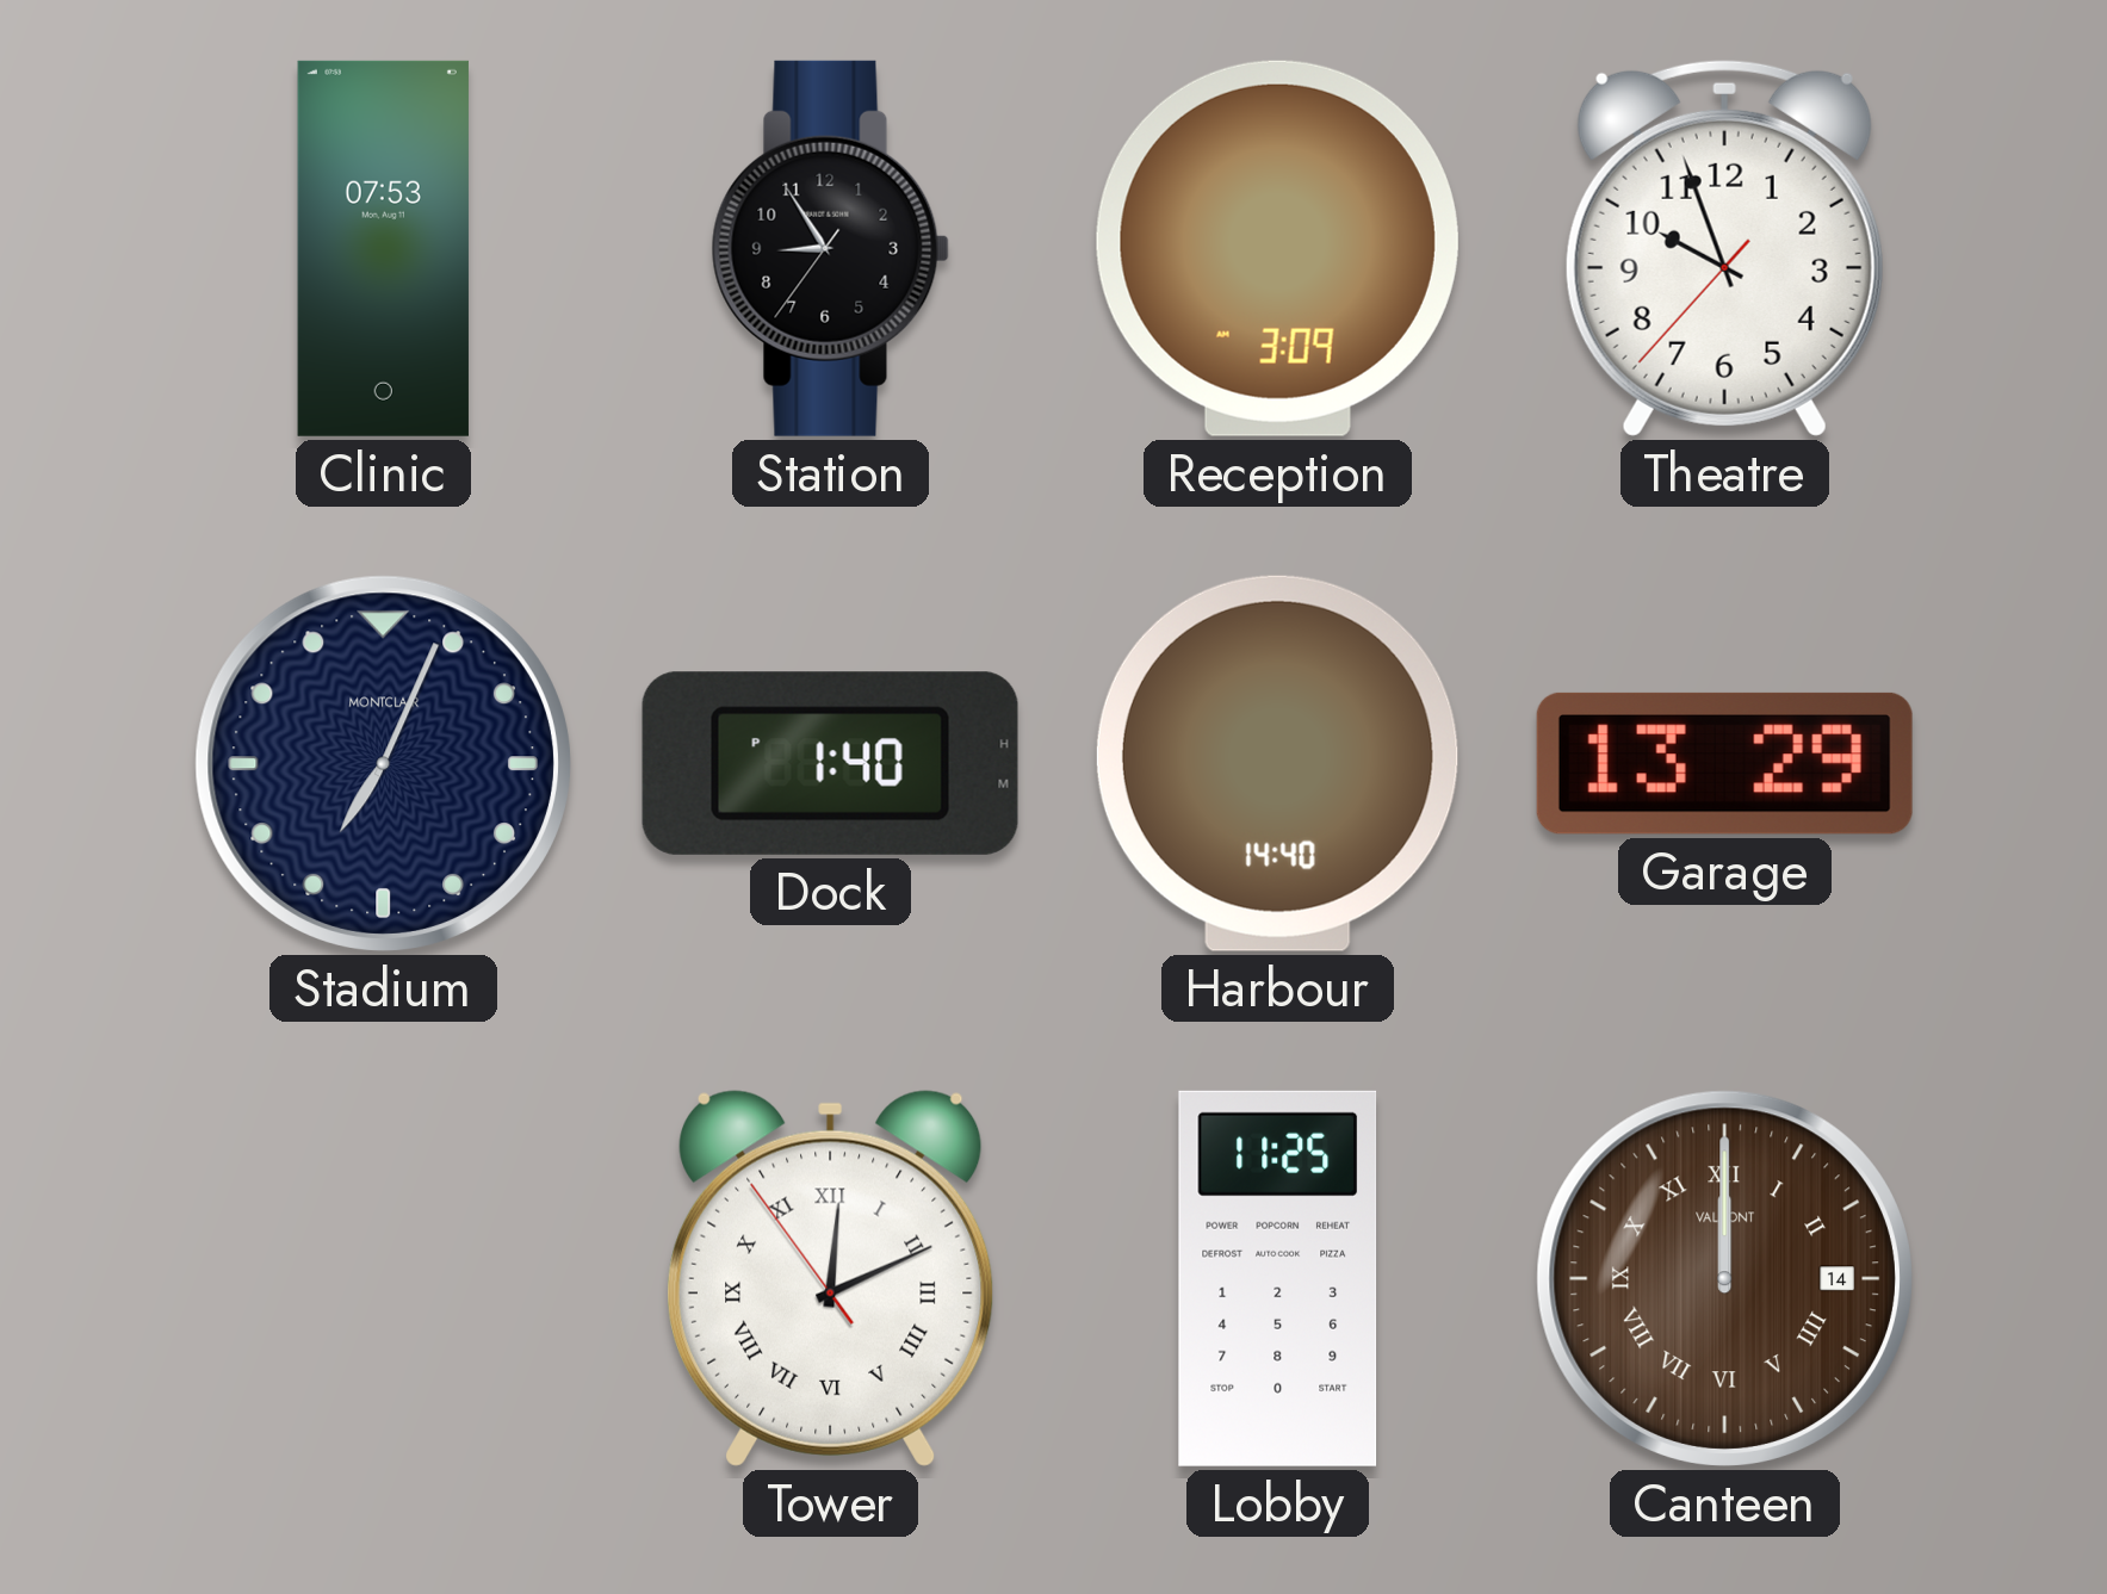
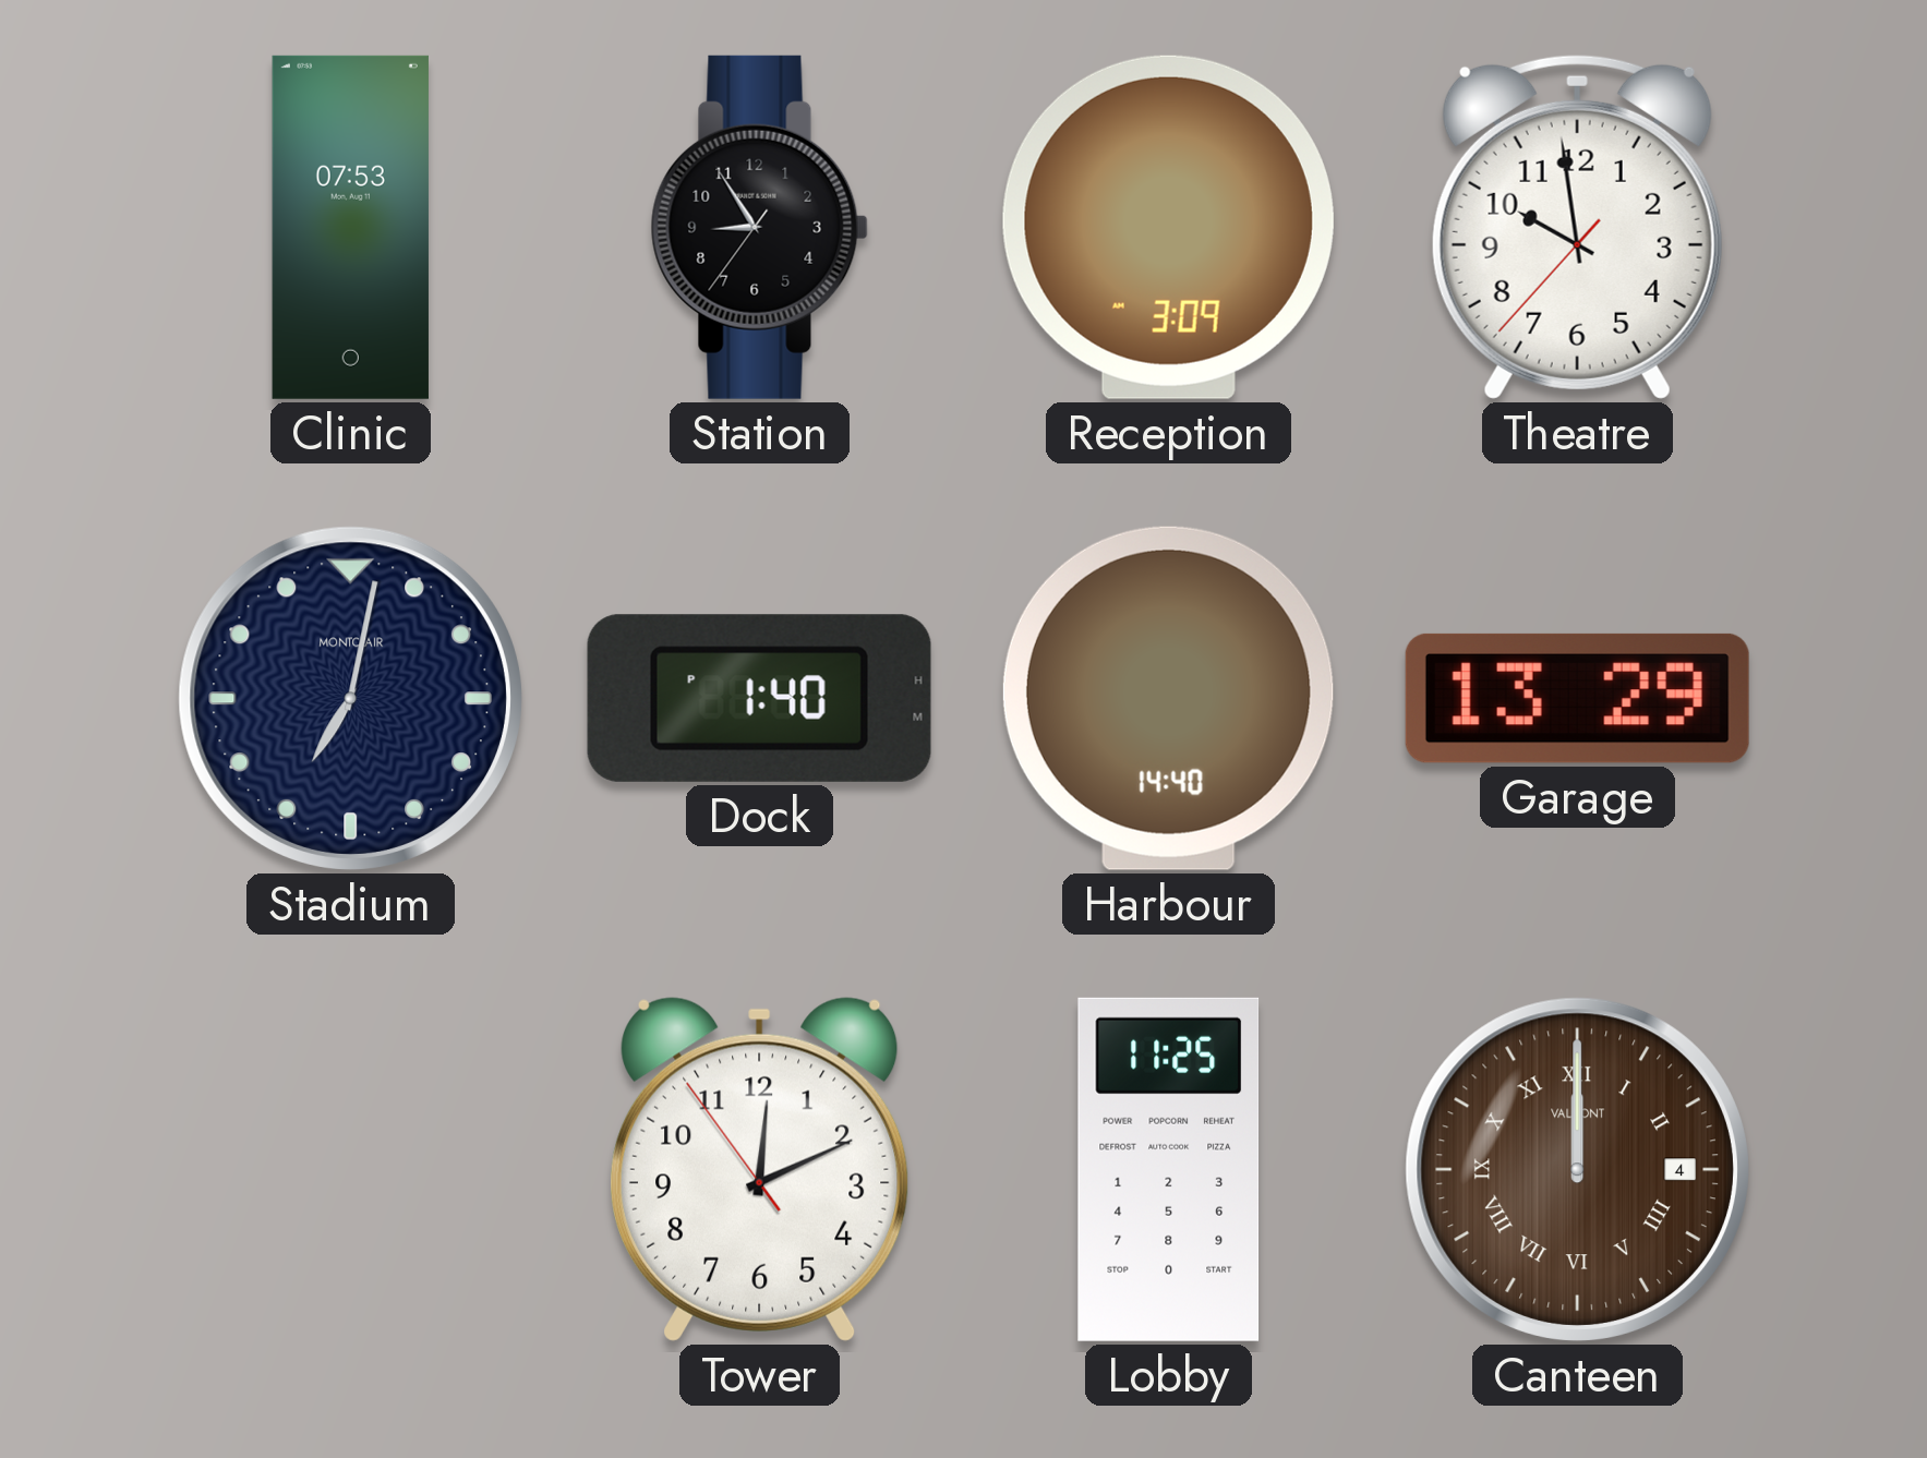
Theatre: 9:56 -> 9:58 (1577, 227)
Stadium: 7:04 -> 7:02 (350, 698)
Tower numerals: Roman -> Arabic (760, 1169)
Canteen date: 14 -> 4 (1577, 1169)
